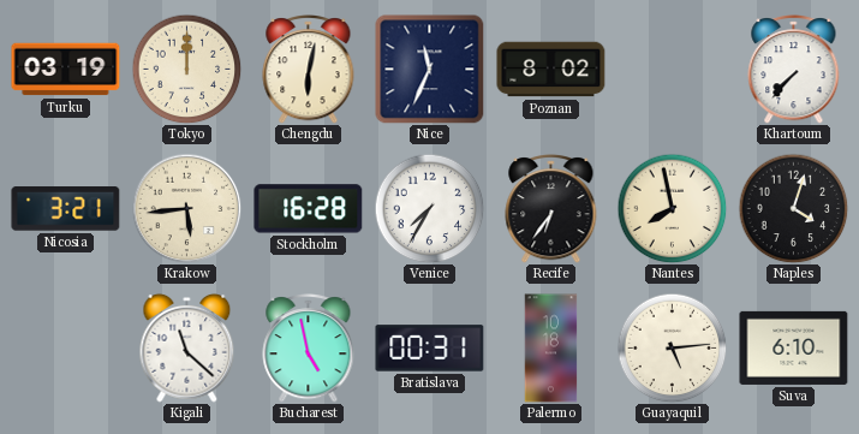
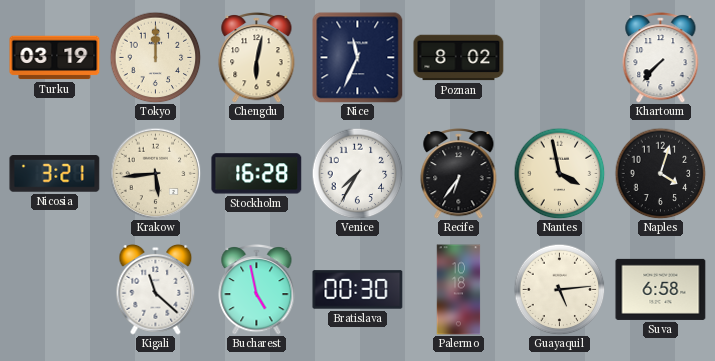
Nantes: 7:58 -> 3:58 (559, 173)
Bratislava: 00:31 -> 00:30 (358, 290)
Suva: 6:10 -> 6:58 (661, 289)
